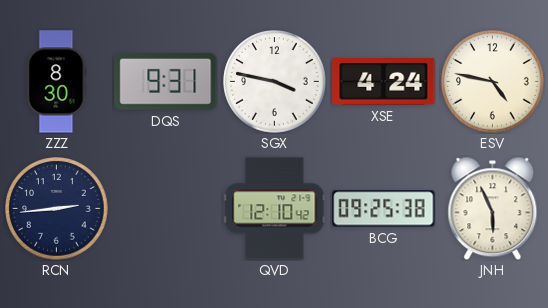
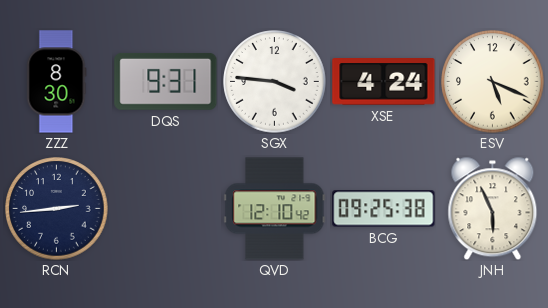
SGX: 3:47 -> 3:46 (275, 82)
ESV: 4:47 -> 5:19 (493, 82)
